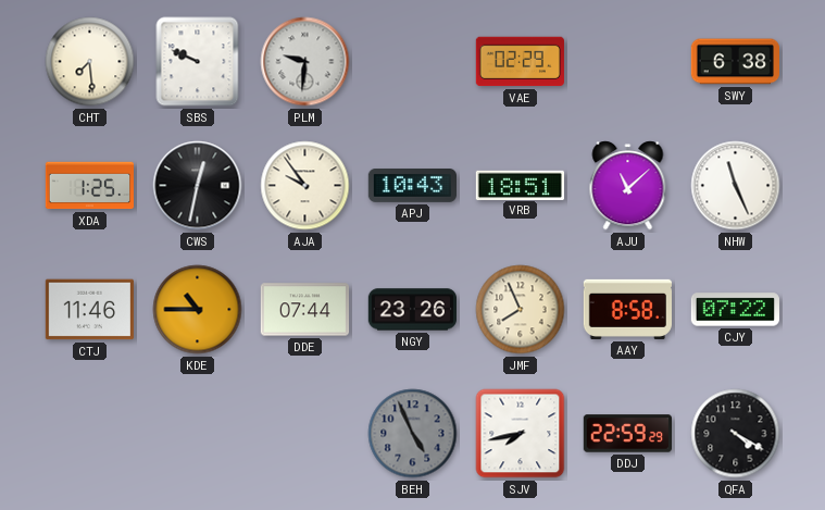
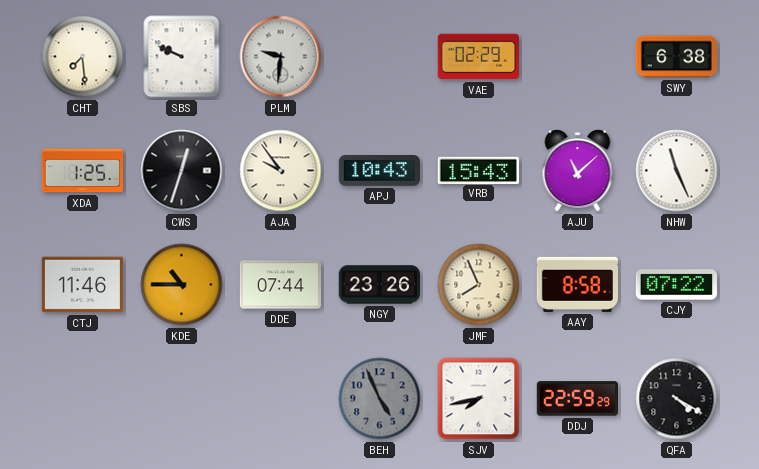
CWS: 12:32 -> 12:33 (182, 171)
VRB: 18:51 -> 15:43 (478, 170)
